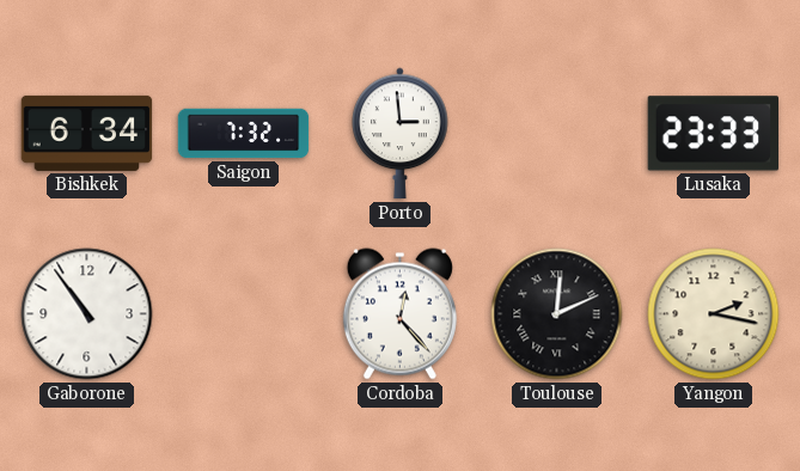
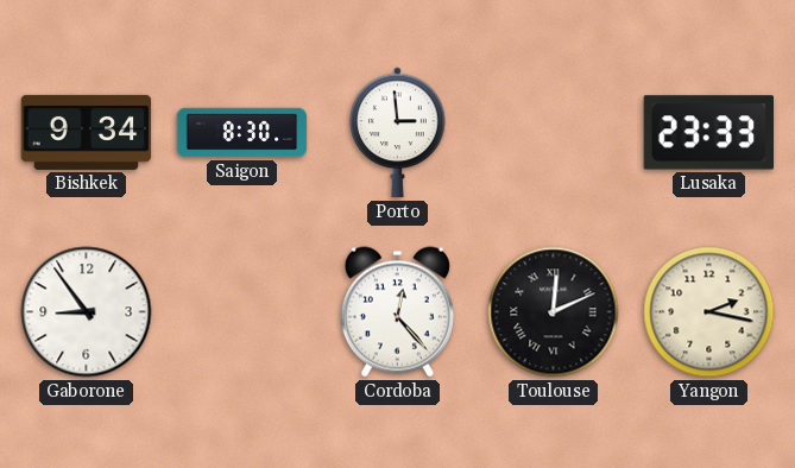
Bishkek: 6:34 -> 9:34 (87, 132)
Saigon: 7:32 -> 8:30 (242, 133)
Gaborone: 10:54 -> 8:54 (87, 312)
